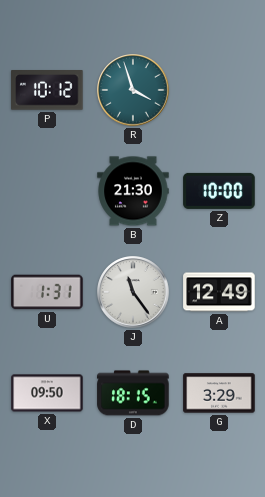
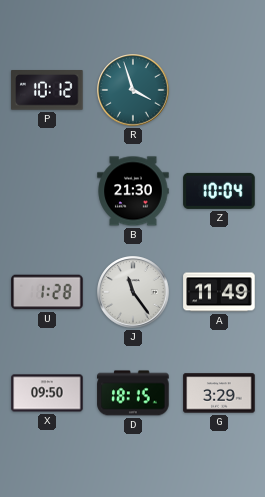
Z: 10:00 -> 10:04 (219, 191)
U: 1:31 -> 1:28 (47, 292)
A: 12:49 -> 11:49 (219, 292)
